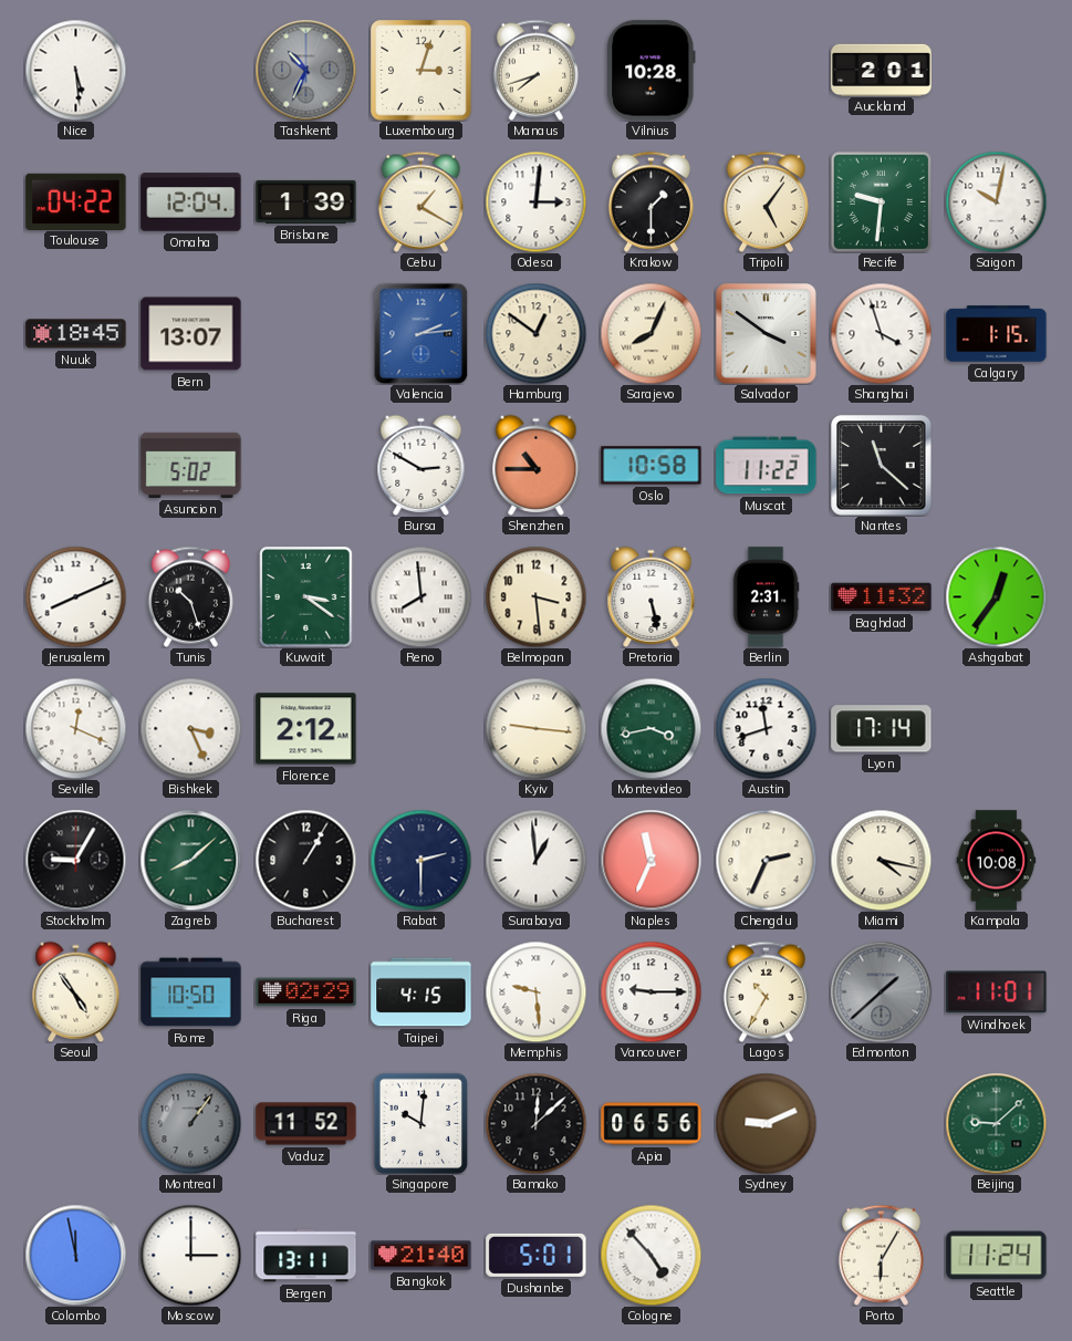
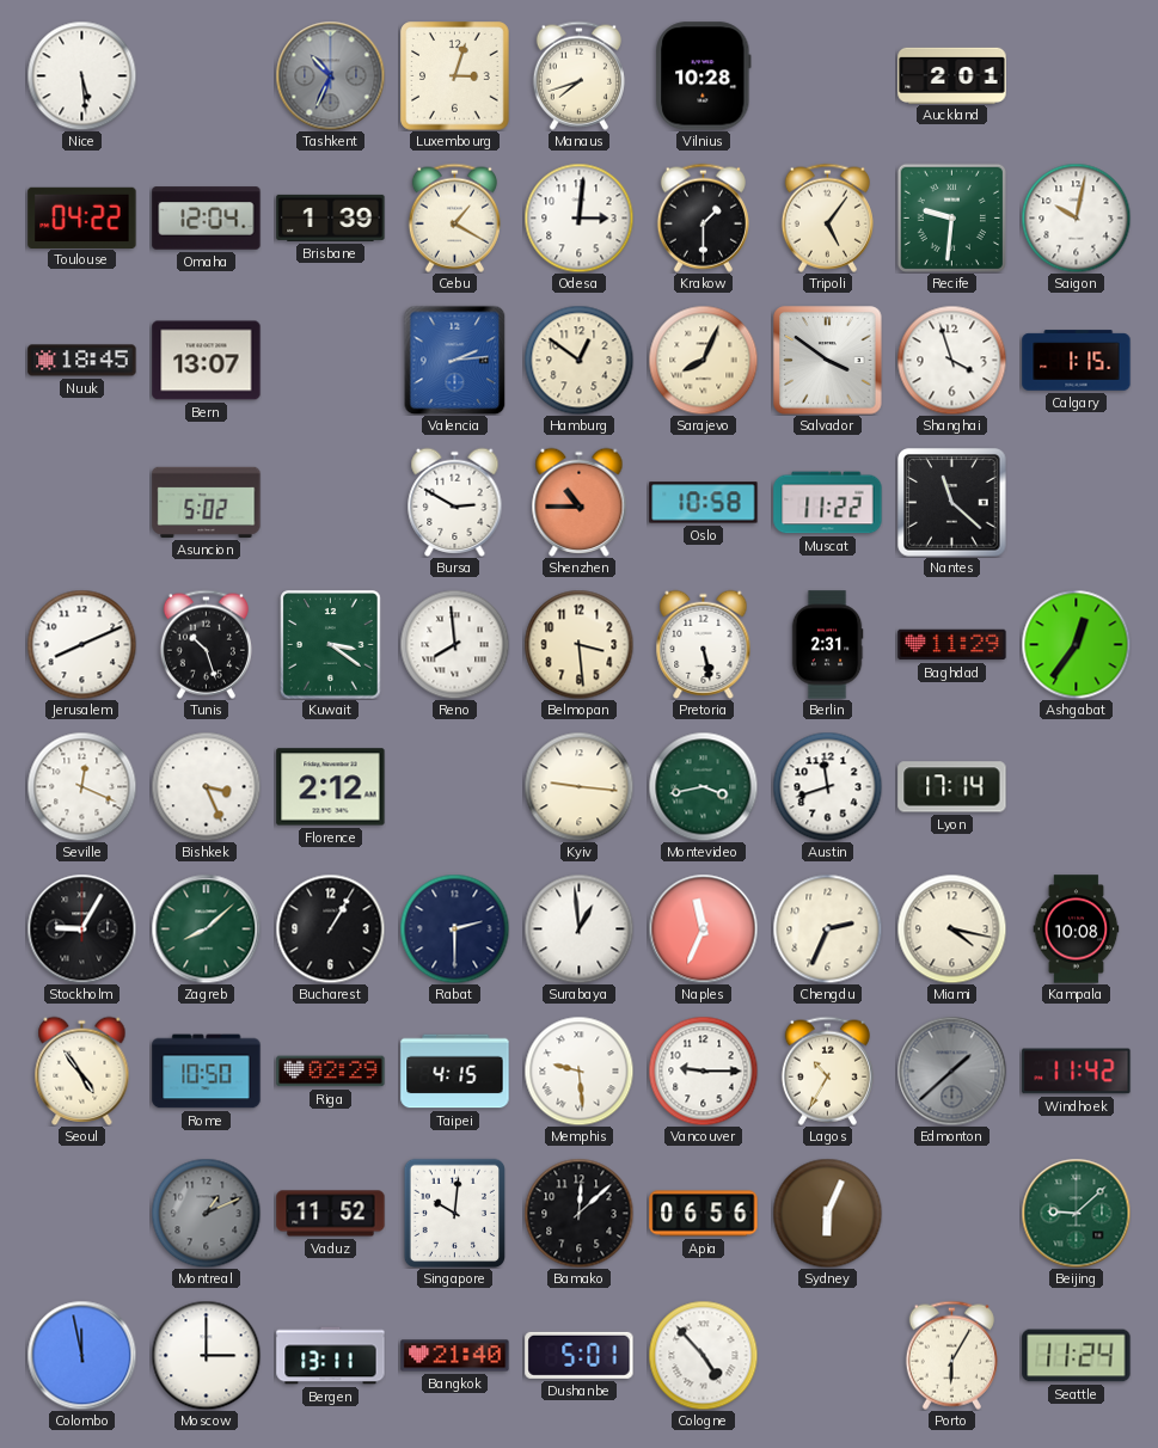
Baghdad: 11:32 -> 11:29 (952, 645)
Windhoek: 11:01 -> 11:42 (1077, 1072)
Montreal: 1:06 -> 1:11 (206, 1213)
Sydney: 9:11 -> 6:04 (827, 1213)
